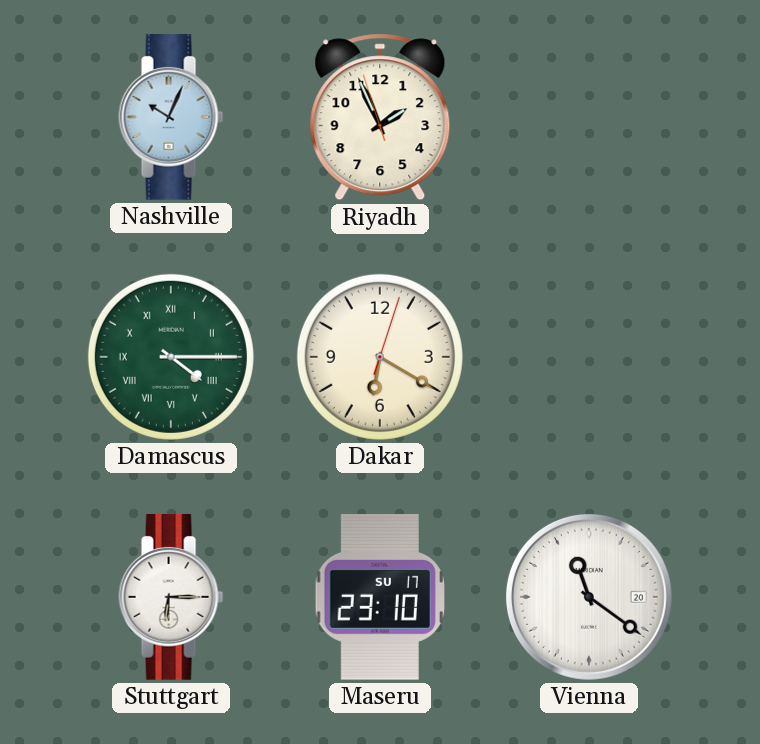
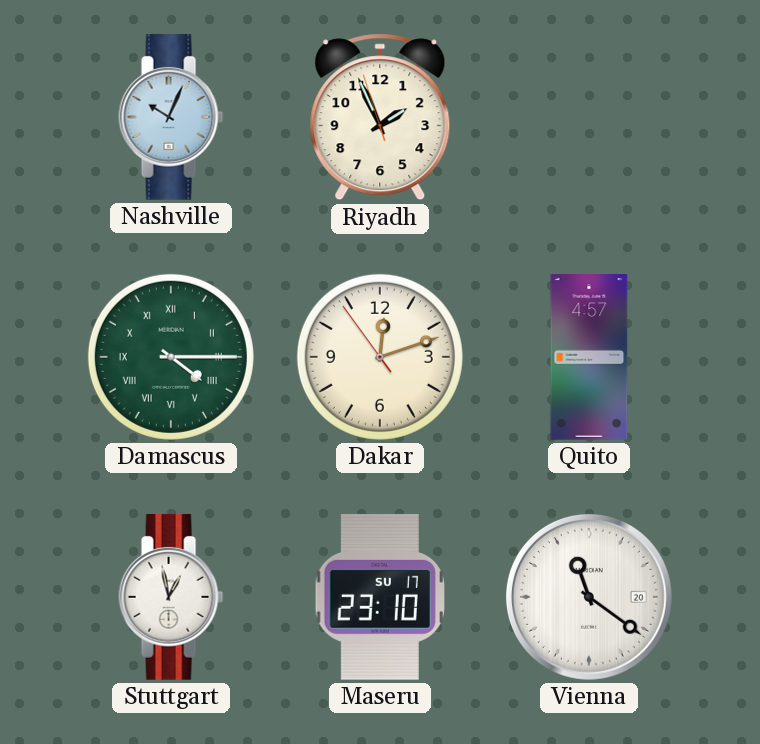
Dakar: 6:20 -> 12:11 (380, 357)
Quito: none -> 4:57 (589, 358)
Stuttgart: 6:15 -> 12:58 (171, 597)
